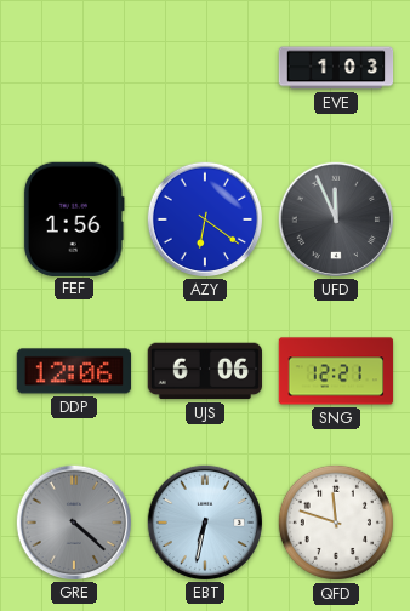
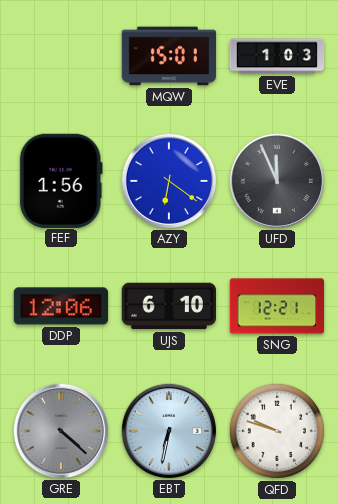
MQW: none -> 15:01 (169, 56)
UJS: 6:06 -> 6:10 (168, 306)
QFD: 11:48 -> 9:48 (277, 431)
